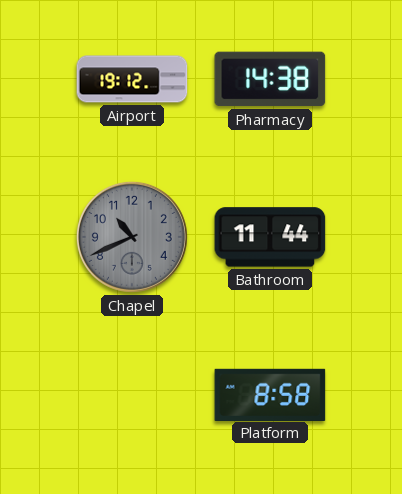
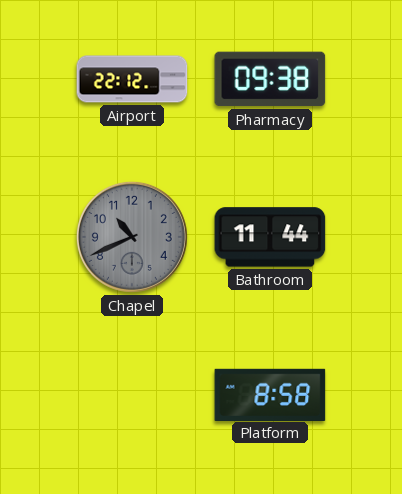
Airport: 19:12 -> 22:12 (132, 79)
Pharmacy: 14:38 -> 09:38 (270, 79)
